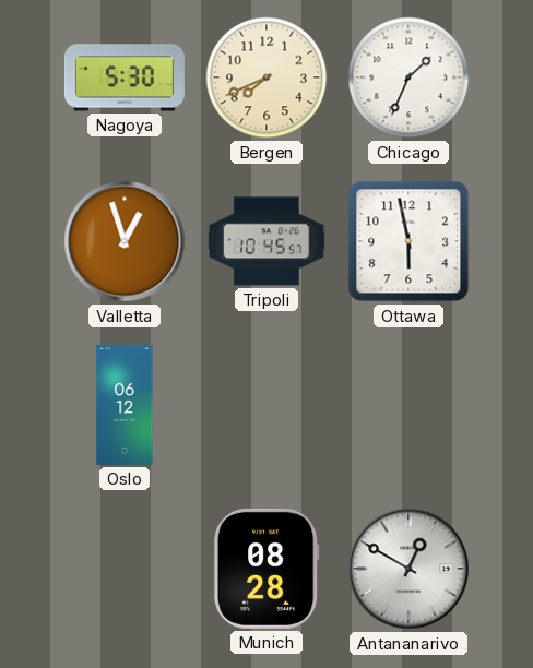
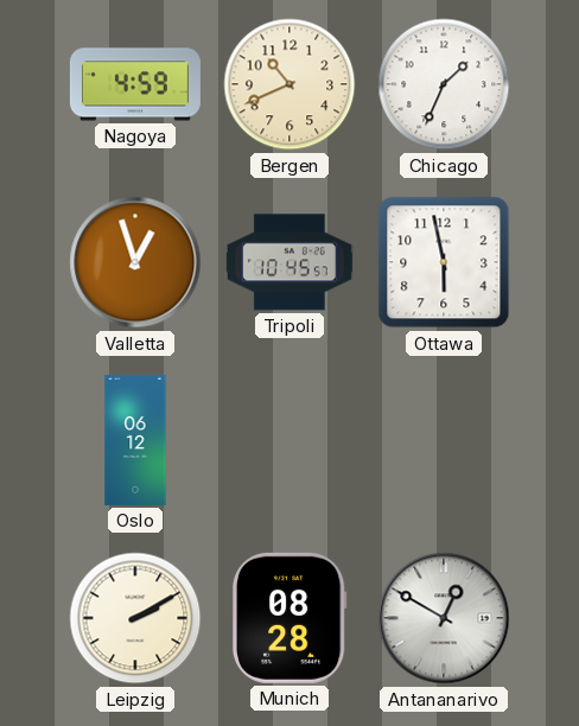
Nagoya: 5:30 -> 4:59 (135, 84)
Bergen: 7:41 -> 10:41 (289, 84)
Leipzig: none -> 2:10 (135, 618)
